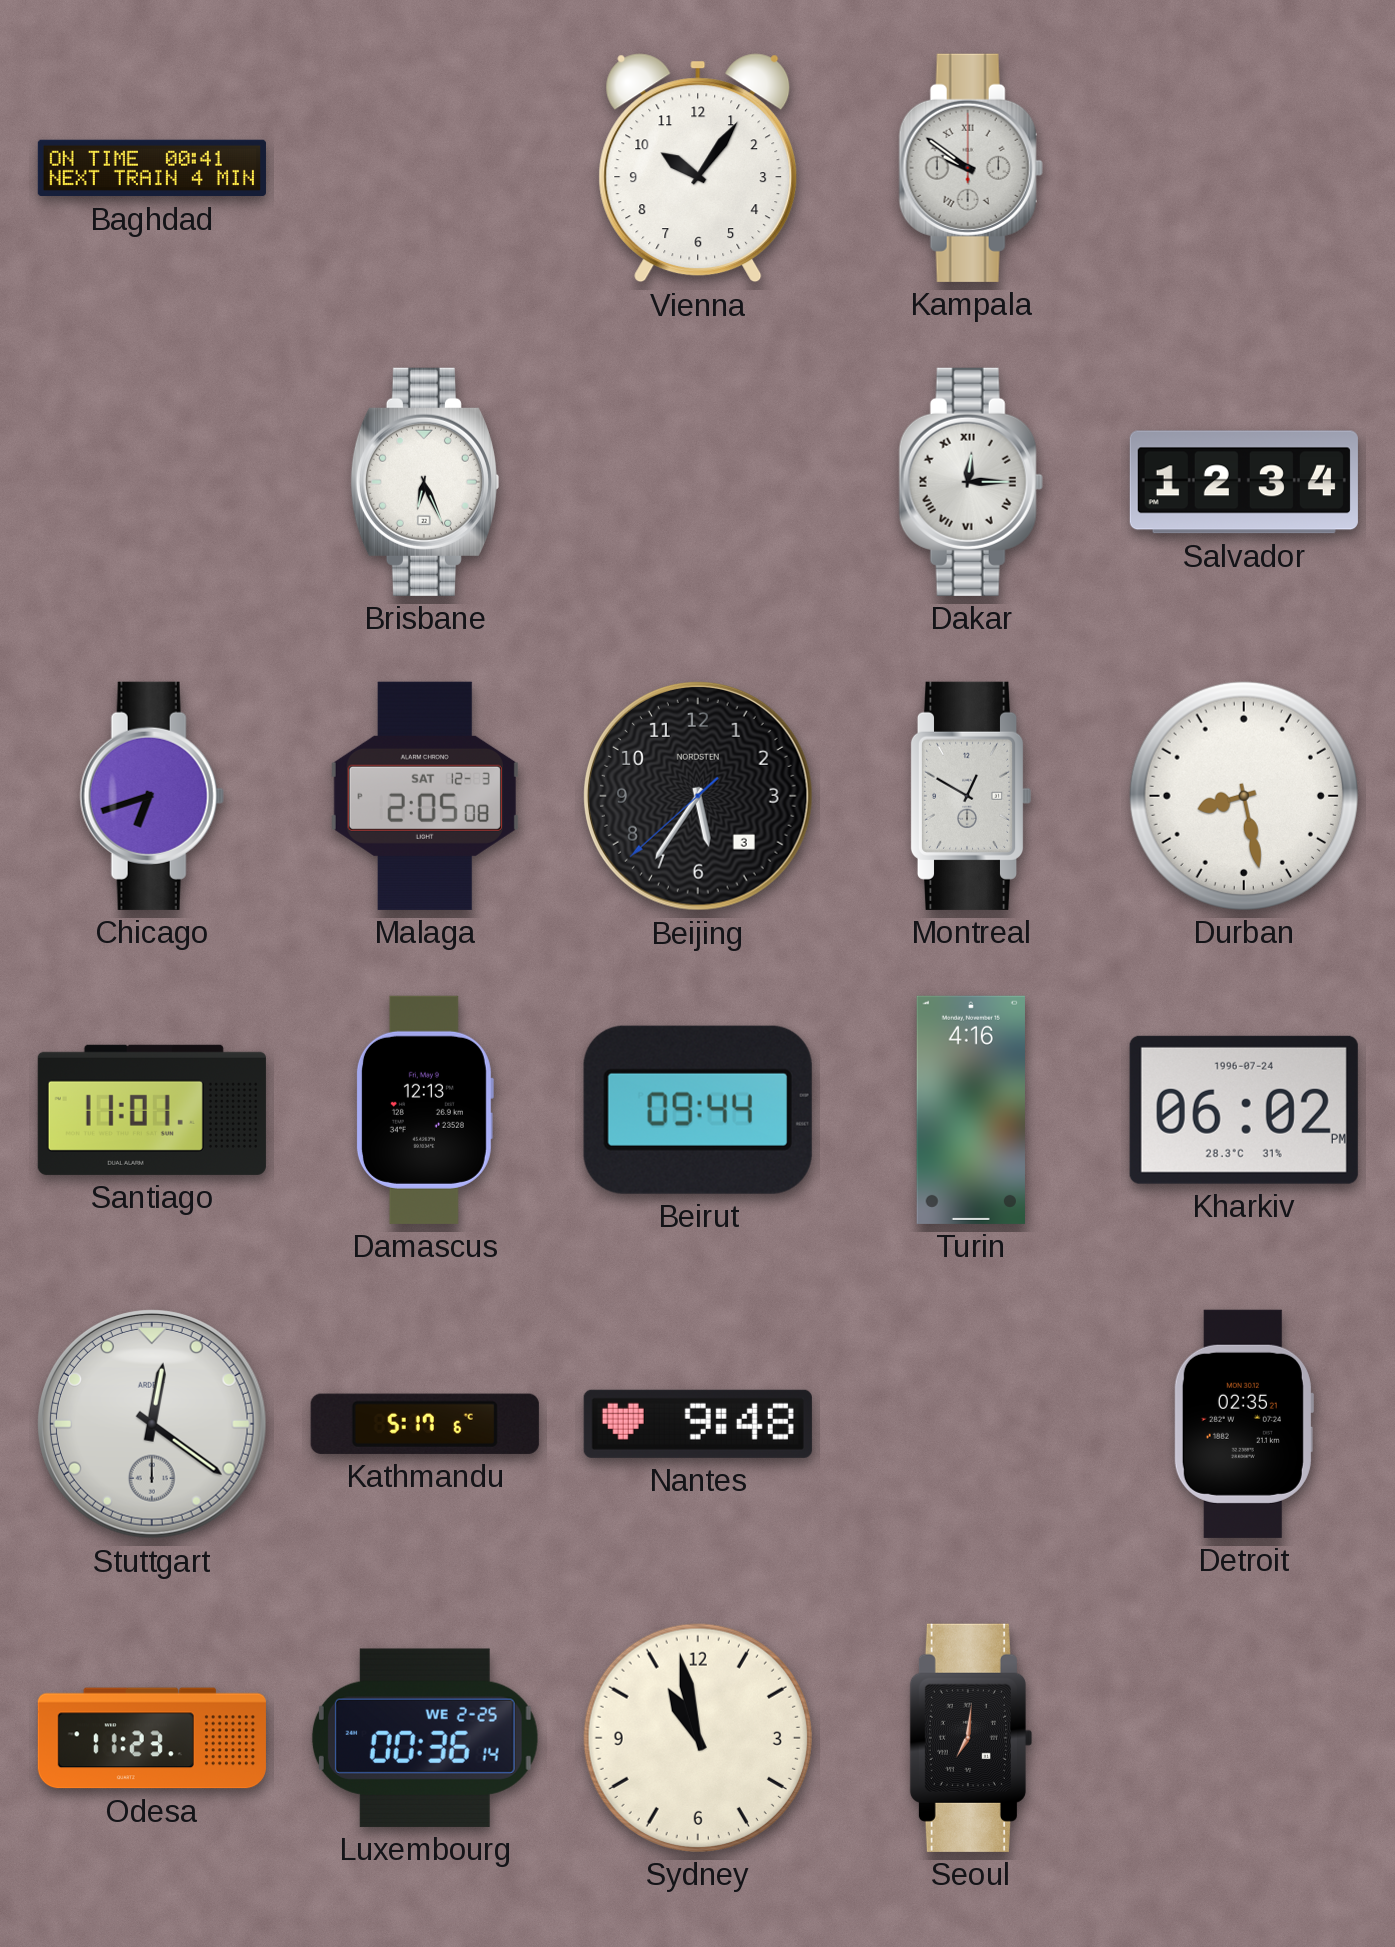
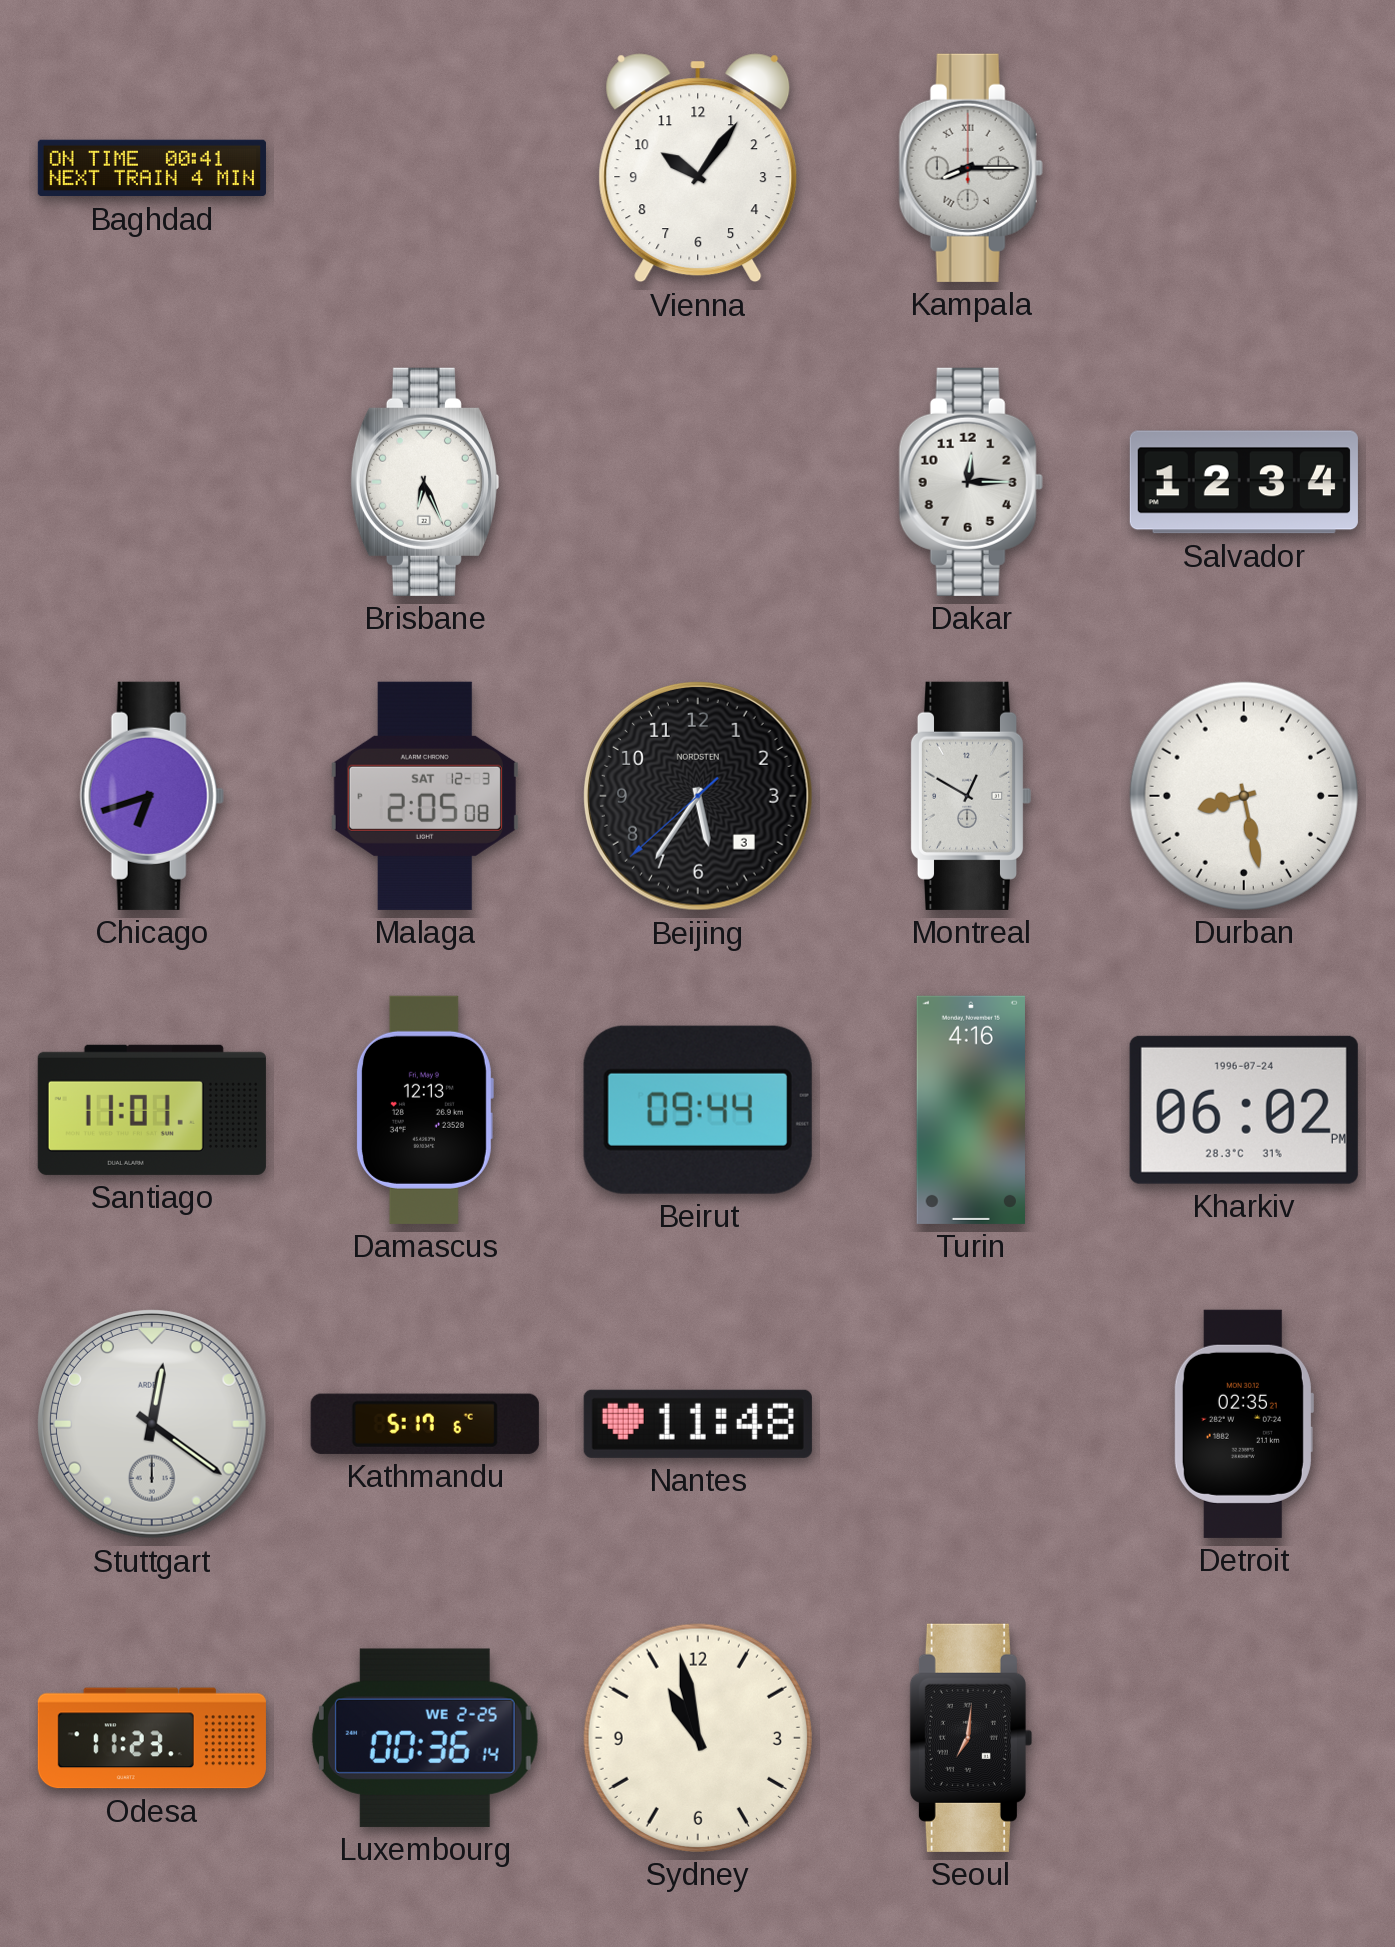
Kampala: 9:51 -> 8:15 (971, 168)
Dakar numerals: Roman -> Arabic (971, 482)
Nantes: 9:48 -> 11:48 (698, 1424)
